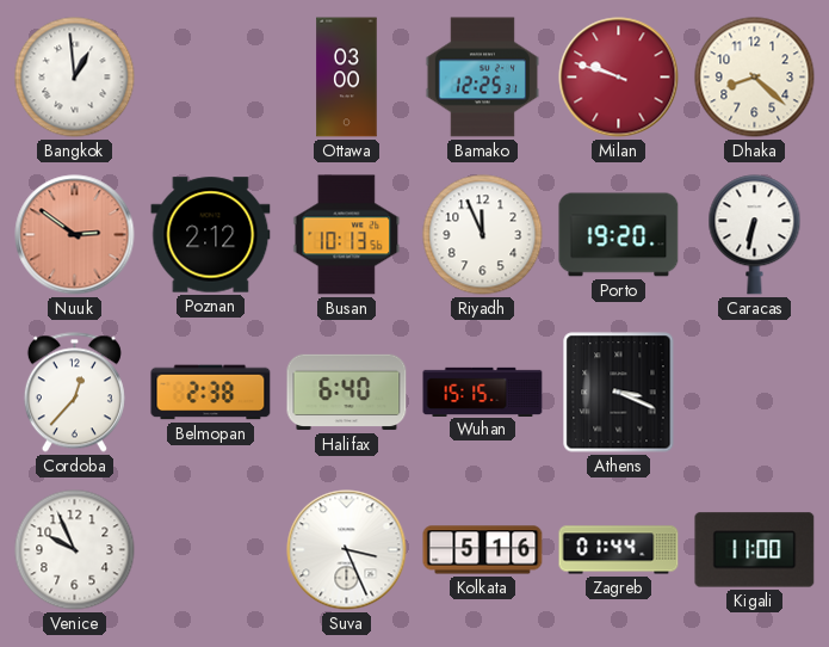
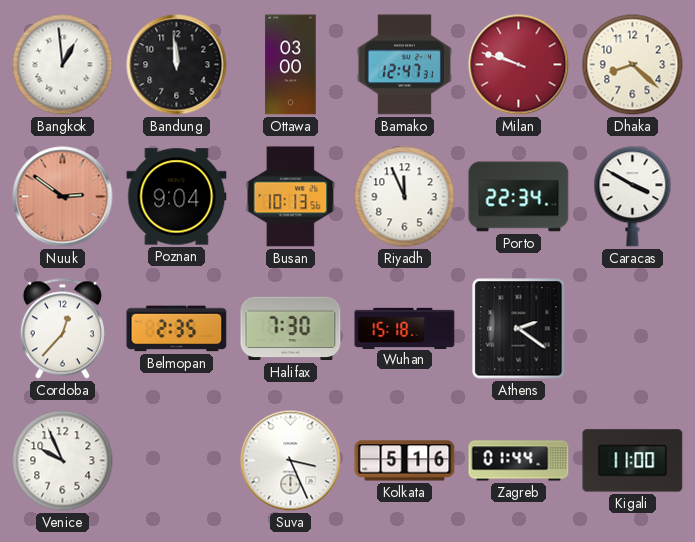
Bandung: none -> 11:59 (177, 65)
Bamako: 12:25 -> 12:47 (404, 65)
Poznan: 2:12 -> 9:04 (177, 197)
Porto: 19:20 -> 22:34 (519, 197)
Caracas: 6:32 -> 3:50 (633, 197)
Belmopan: 2:38 -> 2:35 (177, 329)
Halifax: 6:40 -> 7:30 (291, 329)
Wuhan: 15:15 -> 15:18 (405, 328)
Athens: 3:19 -> 2:21 (519, 329)
